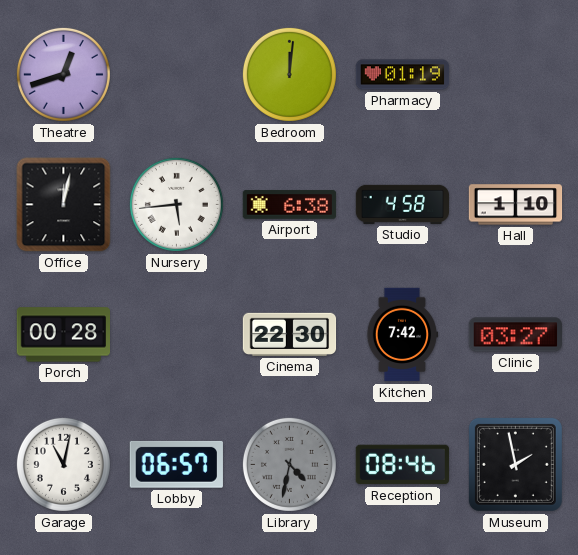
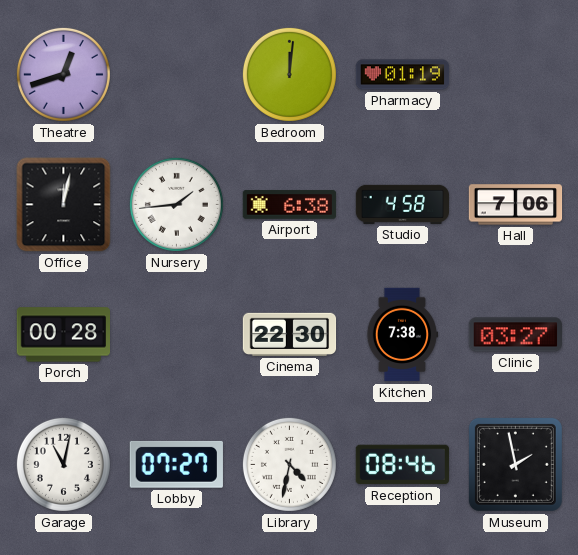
Nursery: 5:44 -> 1:44 (176, 204)
Hall: 1:10 -> 7:06 (516, 205)
Kitchen: 7:42 -> 7:38 (402, 335)
Lobby: 06:57 -> 07:27 (176, 464)
Library dial: grey -> white (289, 464)
